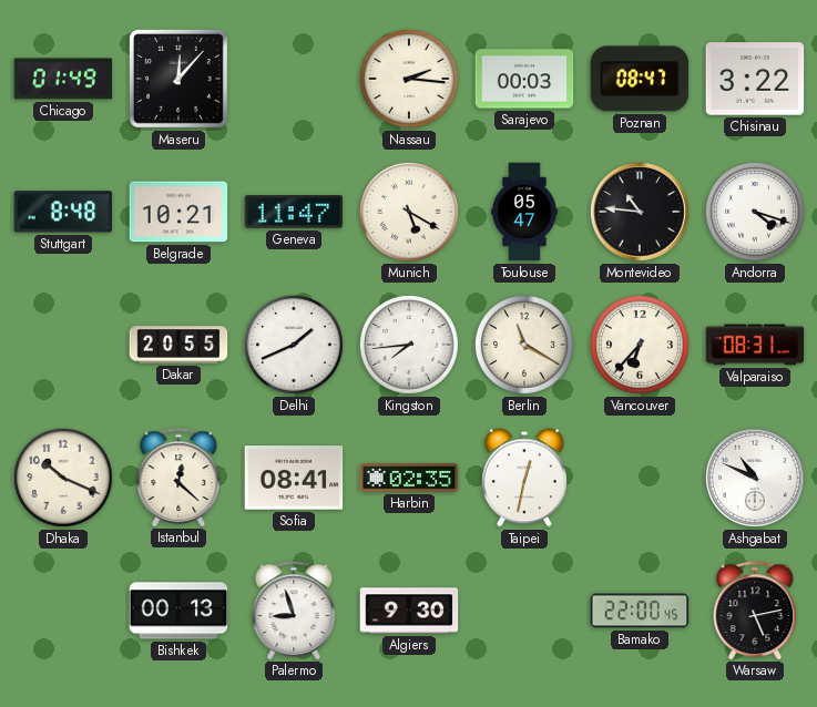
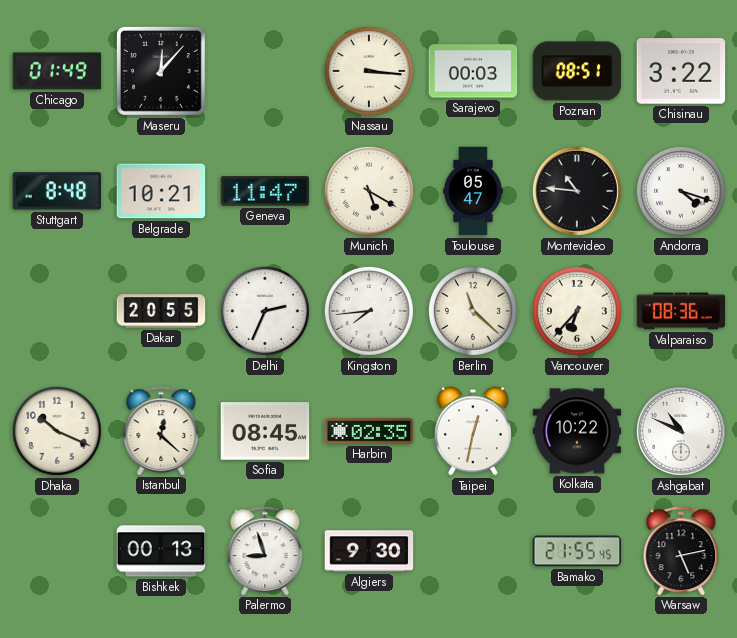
Nassau: 2:16 -> 3:16 (370, 71)
Poznan: 08:47 -> 08:51 (577, 71)
Delhi: 1:41 -> 2:34 (266, 311)
Berlin: 11:20 -> 11:22 (474, 311)
Valparaiso: 08:31 -> 08:36 (681, 311)
Sofia: 08:41 -> 08:45 (265, 431)
Kolkata: none -> 10:22 (577, 431)
Bamako: 22:00 -> 21:55 (577, 551)
